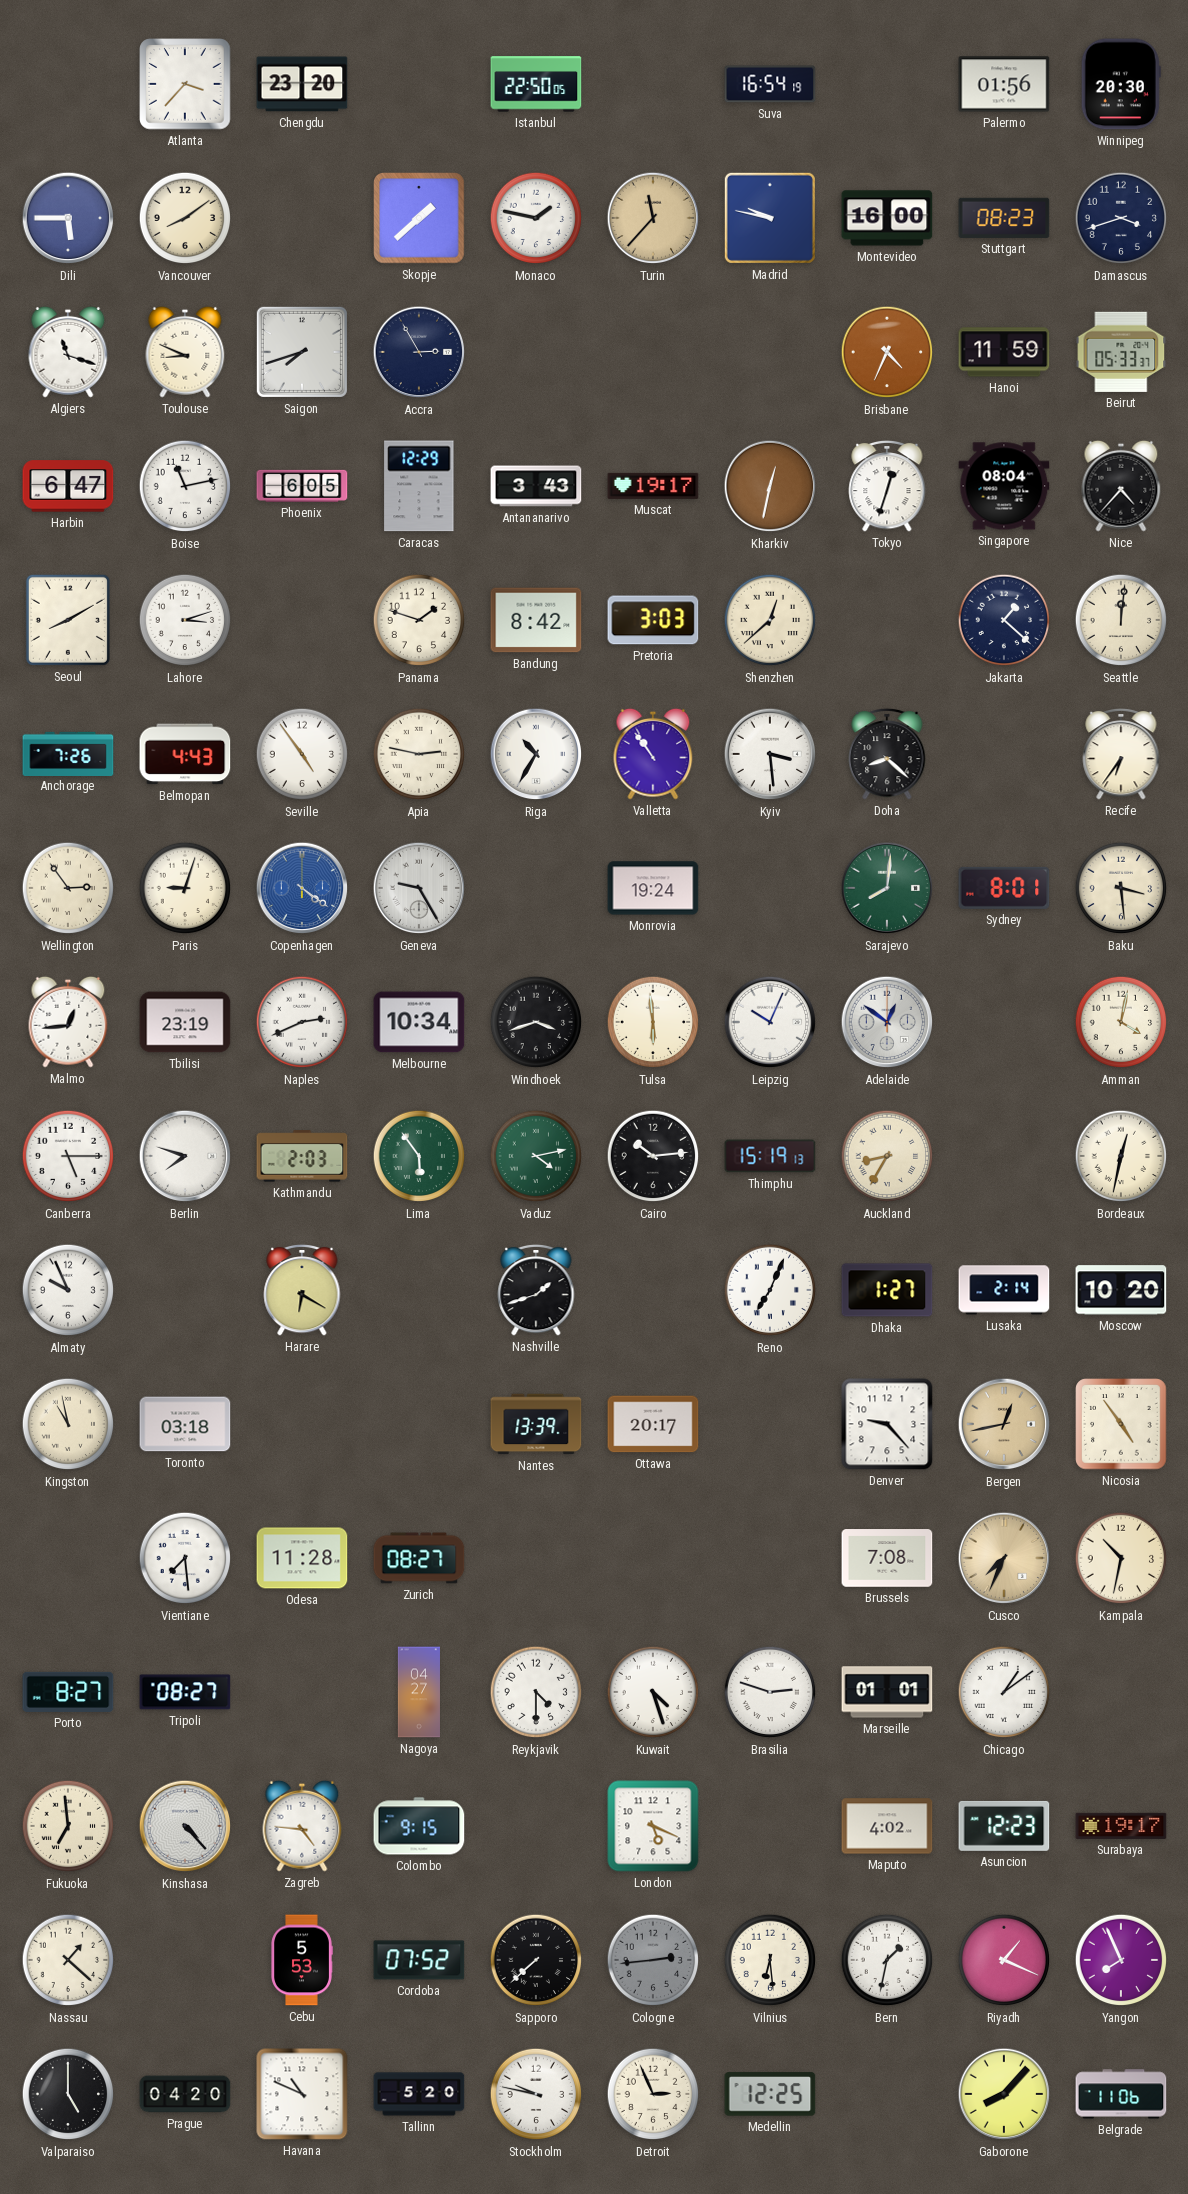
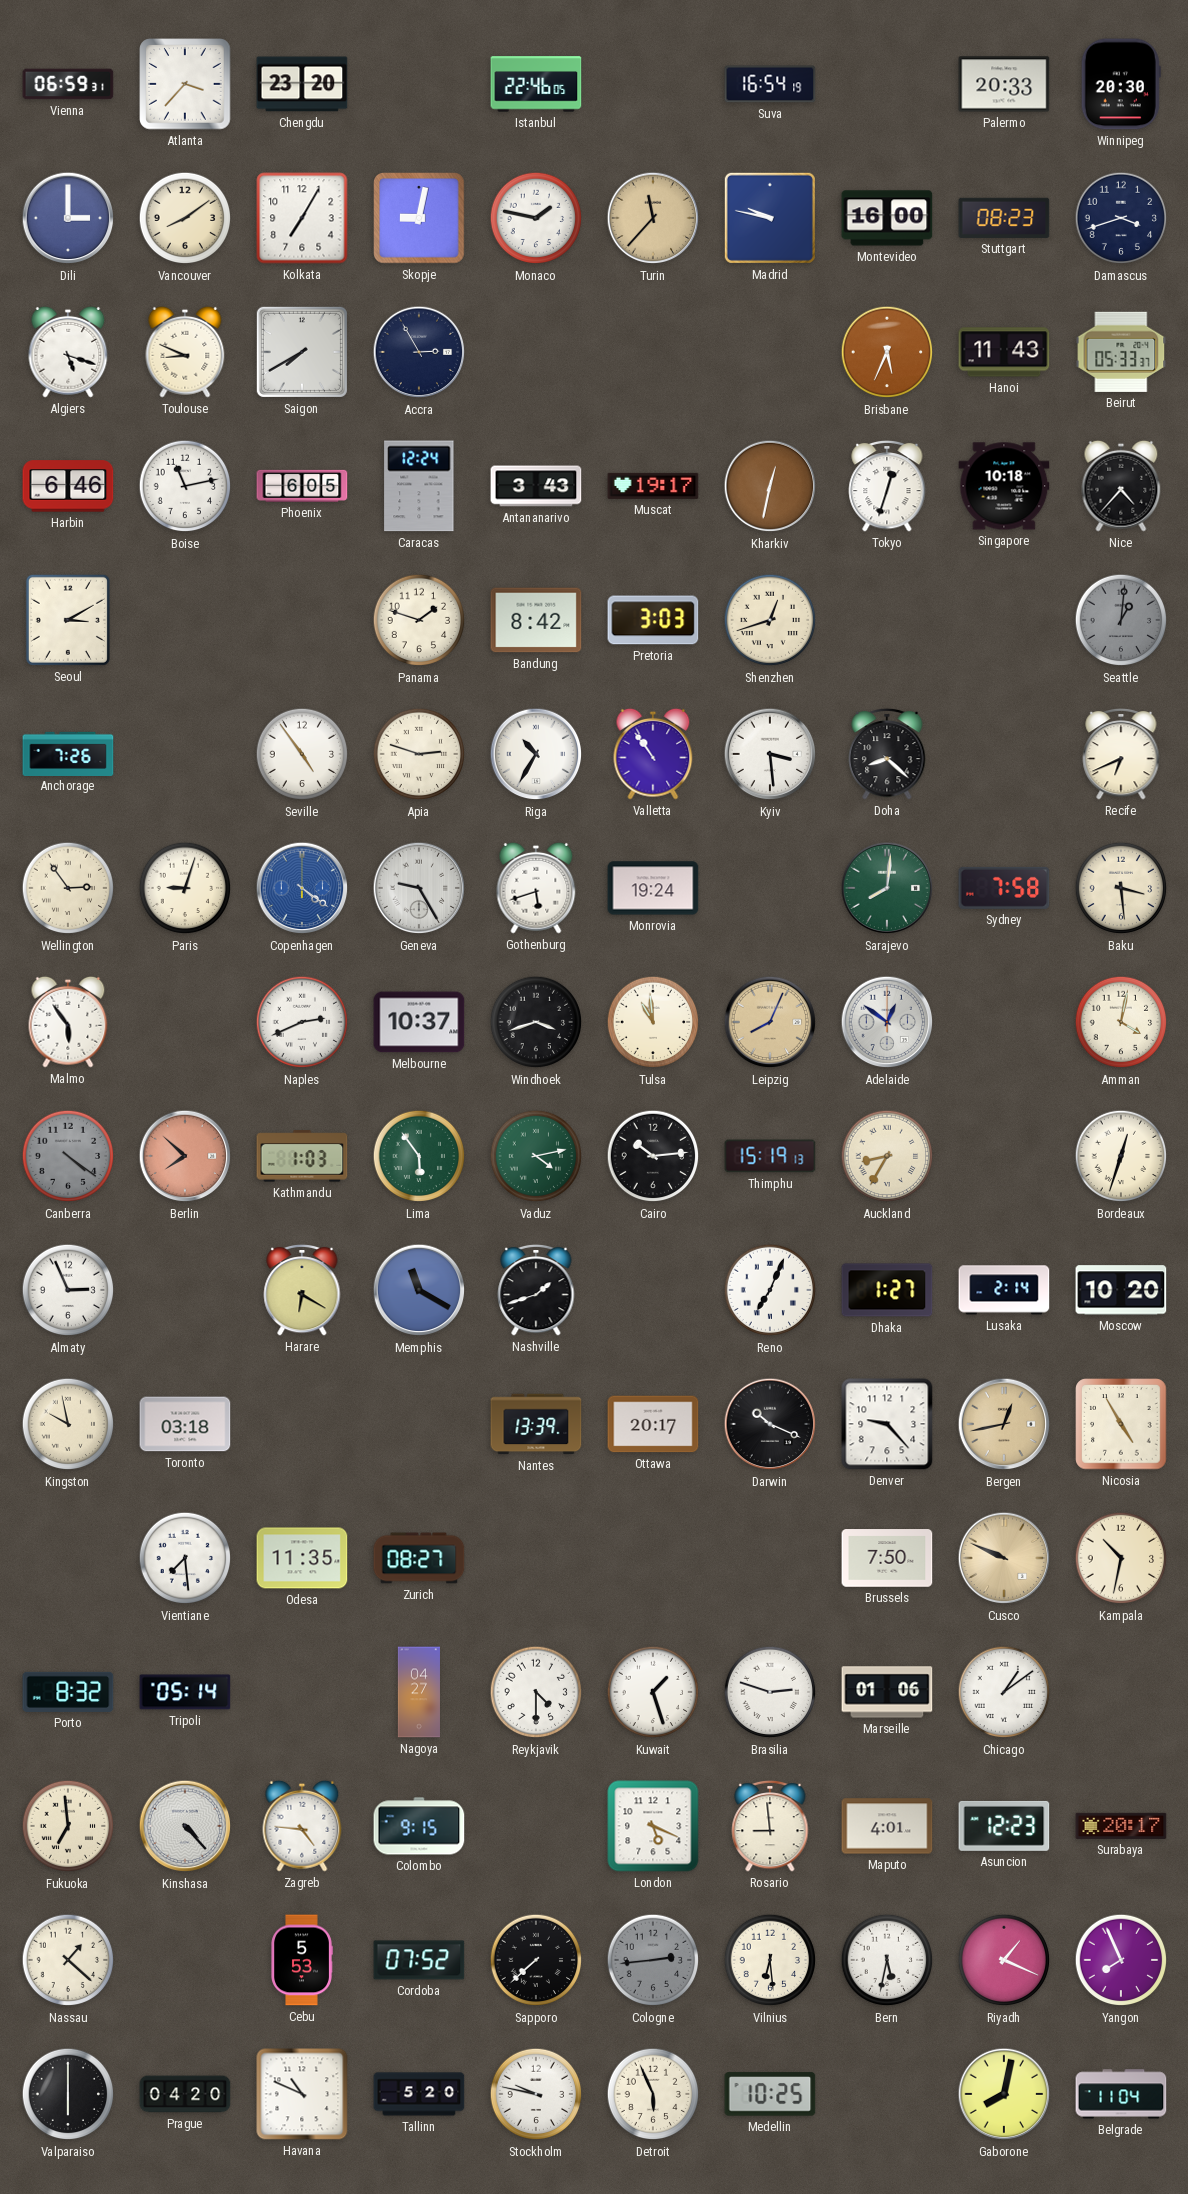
Vienna: none -> 06:59 (68, 84)
Istanbul: 22:50 -> 22:46 (536, 84)
Palermo: 01:56 -> 20:33 (1004, 84)
Dili: 5:45 -> 3:00 (68, 218)
Kolkata: none -> 7:05 (302, 218)
Skopje: 1:38 -> 9:02 (419, 218)
Algiers: 11:18 -> 5:18 (68, 352)
Saigon: 7:42 -> 7:40 (302, 352)
Brisbane: 4:34 -> 5:34 (887, 352)
Hanoi: 11:59 -> 11:43 (1004, 352)
Harbin: 6:47 -> 6:46 (68, 486)
Caracas: 12:29 -> 12:24 (419, 486)
Singapore: 08:04 -> 10:18 (1004, 486)
Seoul: 8:10 -> 3:10 (68, 620)
Lahore: 3:12 -> none (185, 620)
Shenzhen: 12:38 -> 12:42 (770, 620)
Jakarta: 1:22 -> none (1004, 620)
Seattle: 12:01 -> 1:01 (1121, 620)
Seattle dial: cream -> grey (1121, 620)
Belmopan: 4:43 -> none (185, 754)
Apia: 2:47 -> 2:48 (419, 754)
Recife: 6:36 -> 6:41 (1121, 754)
Gothenburg: none -> 5:42 (536, 888)
Sydney: 8:01 -> 7:58 (1004, 888)
Malmo: 12:44 -> 5:54 (68, 1022)
Tbilisi: 23:19 -> none (185, 1022)
Melbourne: 10:34 -> 10:37 (419, 1022)
Tulsa: 5:59 -> 10:59 (653, 1022)
Leipzig: 10:04 -> 8:04 (770, 1022)
Leipzig dial: white -> champagne (770, 1022)
Canberra: 5:15 -> 4:21 (68, 1156)
Canberra dial: white -> grey (68, 1156)
Berlin: 7:48 -> 7:52 (185, 1156)
Berlin dial: white -> salmon (185, 1156)
Kathmandu: 2:03 -> 1:03 (302, 1156)
Bordeaux: 12:32 -> 12:33 (1121, 1156)
Almaty: 9:56 -> 2:56 (68, 1290)
Memphis: none -> 11:20 (419, 1290)
Kingston: 10:58 -> 9:58 (68, 1424)
Darwin: none -> 10:19 (770, 1424)
Nicosia: 4:54 -> 4:55 (1121, 1424)
Odesa: 11:28 -> 11:35 (302, 1558)
Brussels: 7:08 -> 7:50 (887, 1558)
Cusco: 7:34 -> 9:49 (1004, 1558)
Porto: 8:27 -> 8:32 (68, 1692)
Tripoli: 08:27 -> 05:14 (185, 1692)
Kuwait: 4:27 -> 1:27 (653, 1692)
Marseille: 01:01 -> 01:06 (887, 1692)
Rosario: none -> 8:59 (770, 1826)
Maputo: 4:02 -> 4:01 (887, 1826)
Surabaya: 19:17 -> 20:17 (1121, 1826)
Bern: 1:32 -> 5:32 (887, 1960)
Valparaiso: 5:00 -> 6:00 (68, 2094)
Detroit: 2:56 -> 5:56 (653, 2094)
Medellin: 12:25 -> 10:25 (770, 2094)
Gaborone: 8:07 -> 8:02 (1004, 2094)
Belgrade: 11:06 -> 11:04 (1121, 2094)
